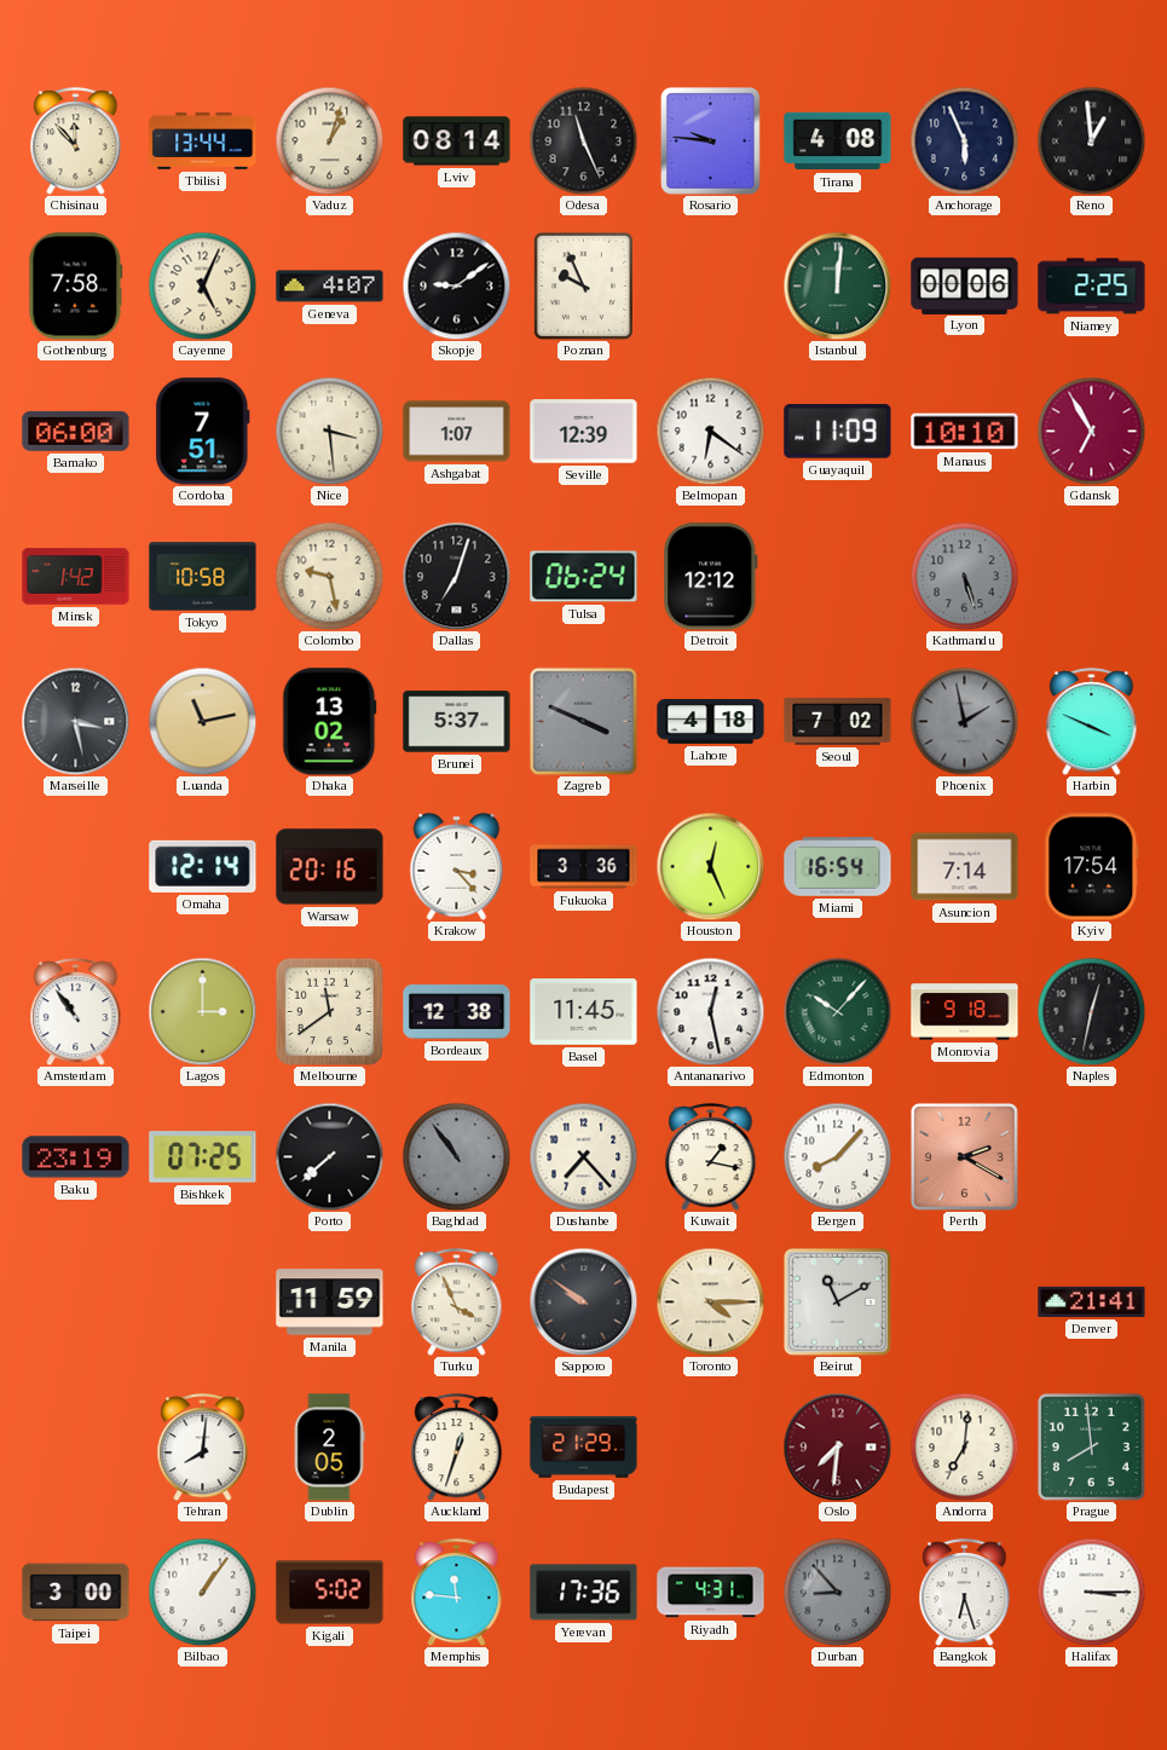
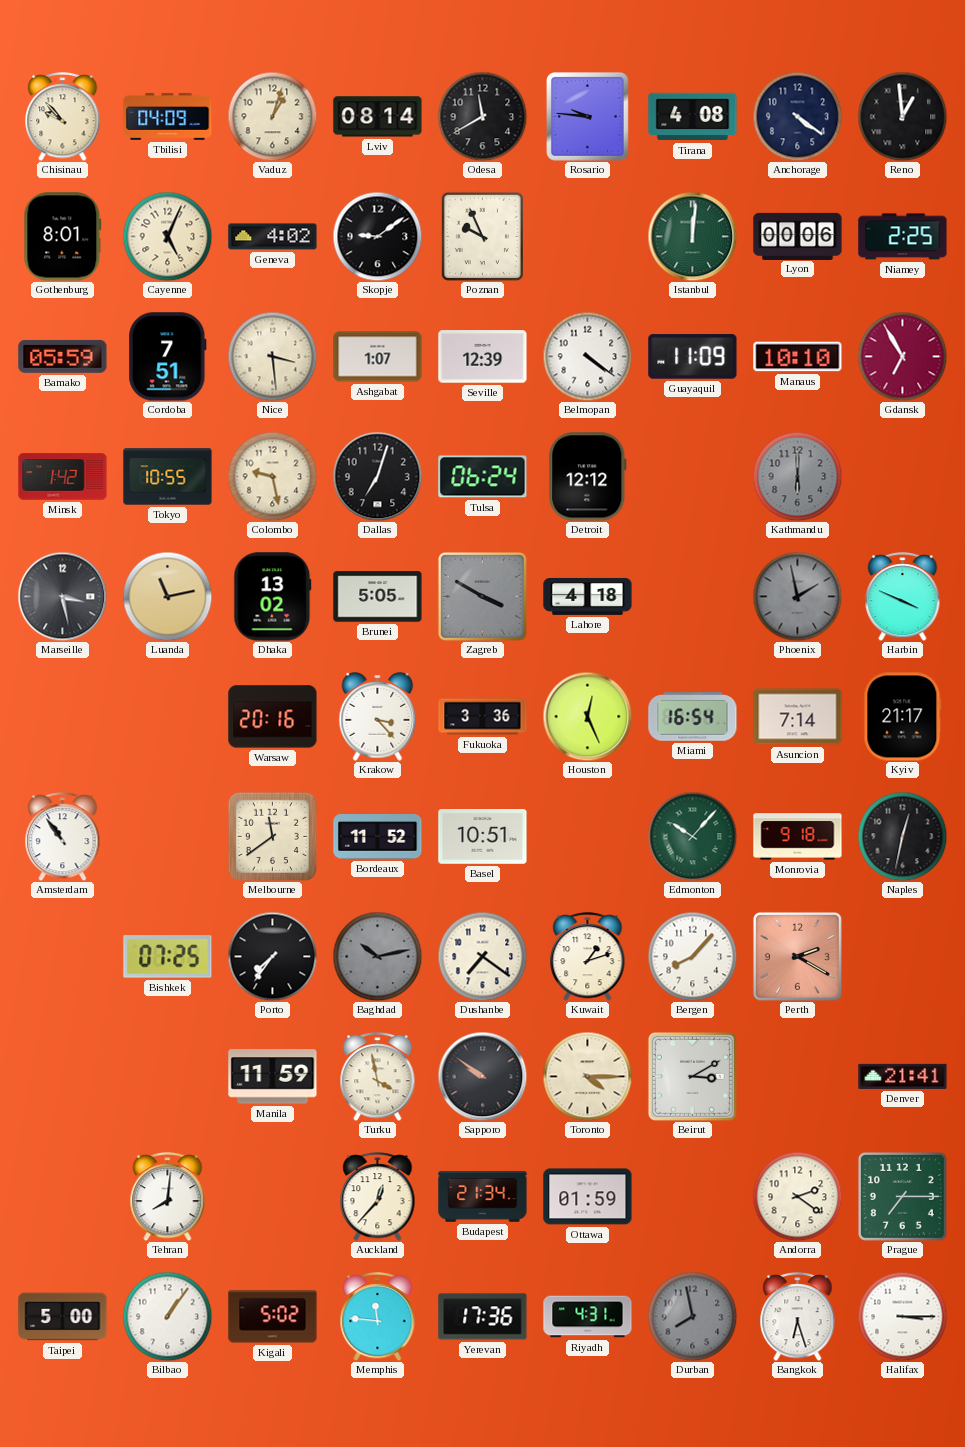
Chisinau: 11:53 -> 9:53 (63, 117)
Tbilisi: 13:44 -> 04:09 (168, 116)
Odesa: 11:26 -> 11:40 (482, 116)
Anchorage: 5:56 -> 4:21 (797, 116)
Gothenburg: 7:58 -> 8:01 (63, 237)
Geneva: 4:07 -> 4:02 (273, 237)
Bamako: 06:00 -> 05:59 (63, 356)
Belmopan: 6:21 -> 4:21 (587, 356)
Tokyo: 10:58 -> 10:55 (168, 477)
Kathmandu: 5:27 -> 6:00 (797, 476)
Brunei: 5:37 -> 5:05 (378, 597)
Zagreb: 3:49 -> 3:50 (482, 596)
Seoul: 7:02 -> none (838, 721)
Omaha: 12:14 -> none (203, 866)
Kyiv: 17:54 -> 21:17 (903, 717)
Lagos: 3:00 -> none (202, 1011)
Bordeaux: 12:38 -> 11:52 (378, 837)
Basel: 11:45 -> 10:51 (483, 837)
Antananarivo: 12:28 -> none (710, 1011)
Baku: 23:19 -> none (76, 1157)
Porto: 7:38 -> 7:36 (272, 956)
Baghdad: 10:54 -> 10:13 (377, 956)
Dushanbe: 7:23 -> 7:21 (482, 956)
Kuwait: 1:17 -> 1:12 (588, 957)
Turku: 3:56 -> 3:58 (378, 1077)
Beirut: 11:10 -> 3:10 (692, 1076)
Dublin: 2:05 -> none (329, 1448)
Auckland: 12:33 -> 12:37 (378, 1197)
Budapest: 21:29 -> 21:34 (483, 1197)
Ottawa: none -> 01:59 (588, 1197)
Oslo: 7:31 -> none (837, 1446)
Andorra: 7:01 -> 2:21 (797, 1196)
Prague: 7:59 -> 7:15 (902, 1196)
Taipei: 3:00 -> 5:00 (63, 1317)
Durban: 8:53 -> 7:58 (692, 1316)
